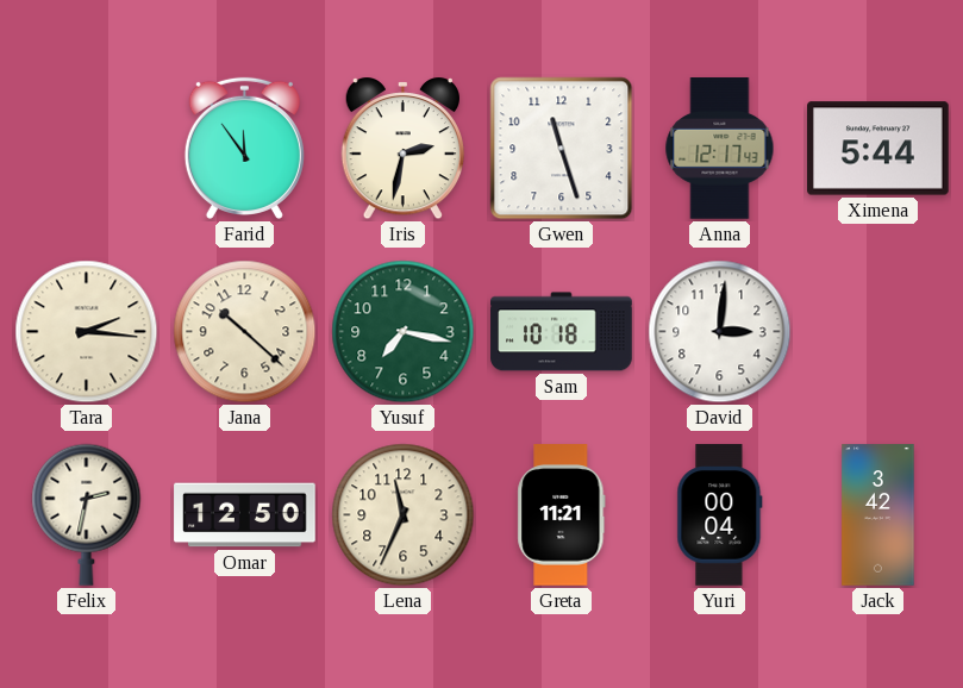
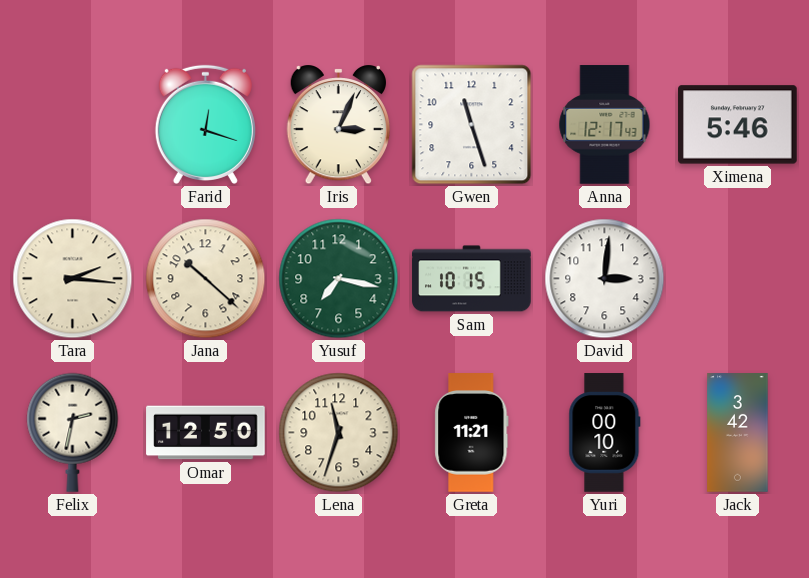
Farid: 11:54 -> 12:18 (205, 124)
Iris: 2:32 -> 3:04 (338, 125)
Ximena: 5:44 -> 5:46 (738, 125)
Sam: 10:18 -> 10:15 (472, 279)
Lena: 11:34 -> 11:33 (339, 433)
Yuri: 00:04 -> 00:10 (605, 433)
